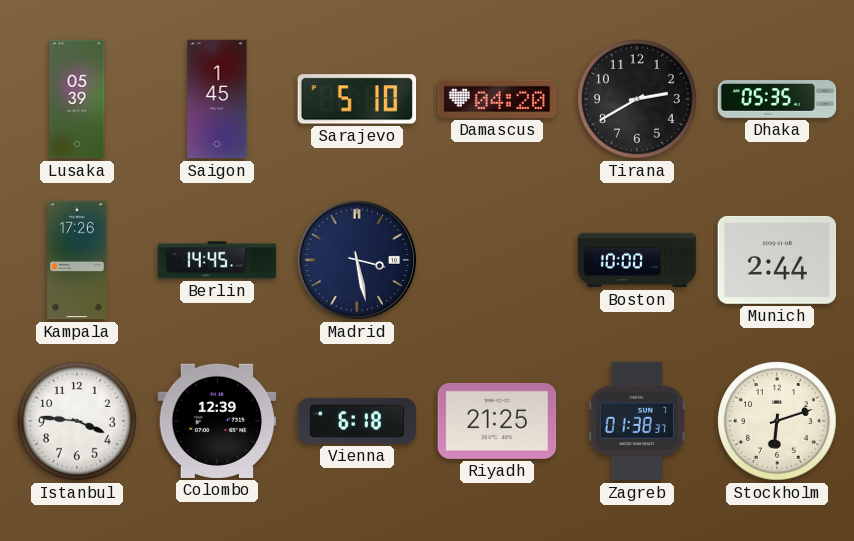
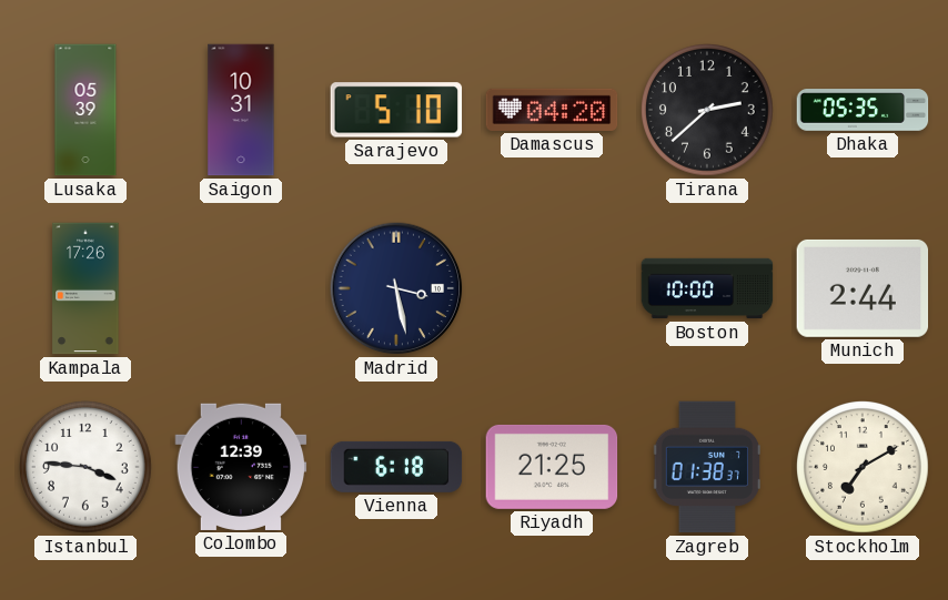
Saigon: 1:45 -> 10:31 (241, 110)
Tirana: 2:40 -> 2:38 (708, 111)
Berlin: 14:45 -> none (217, 260)
Stockholm: 6:12 -> 7:10 (864, 468)
